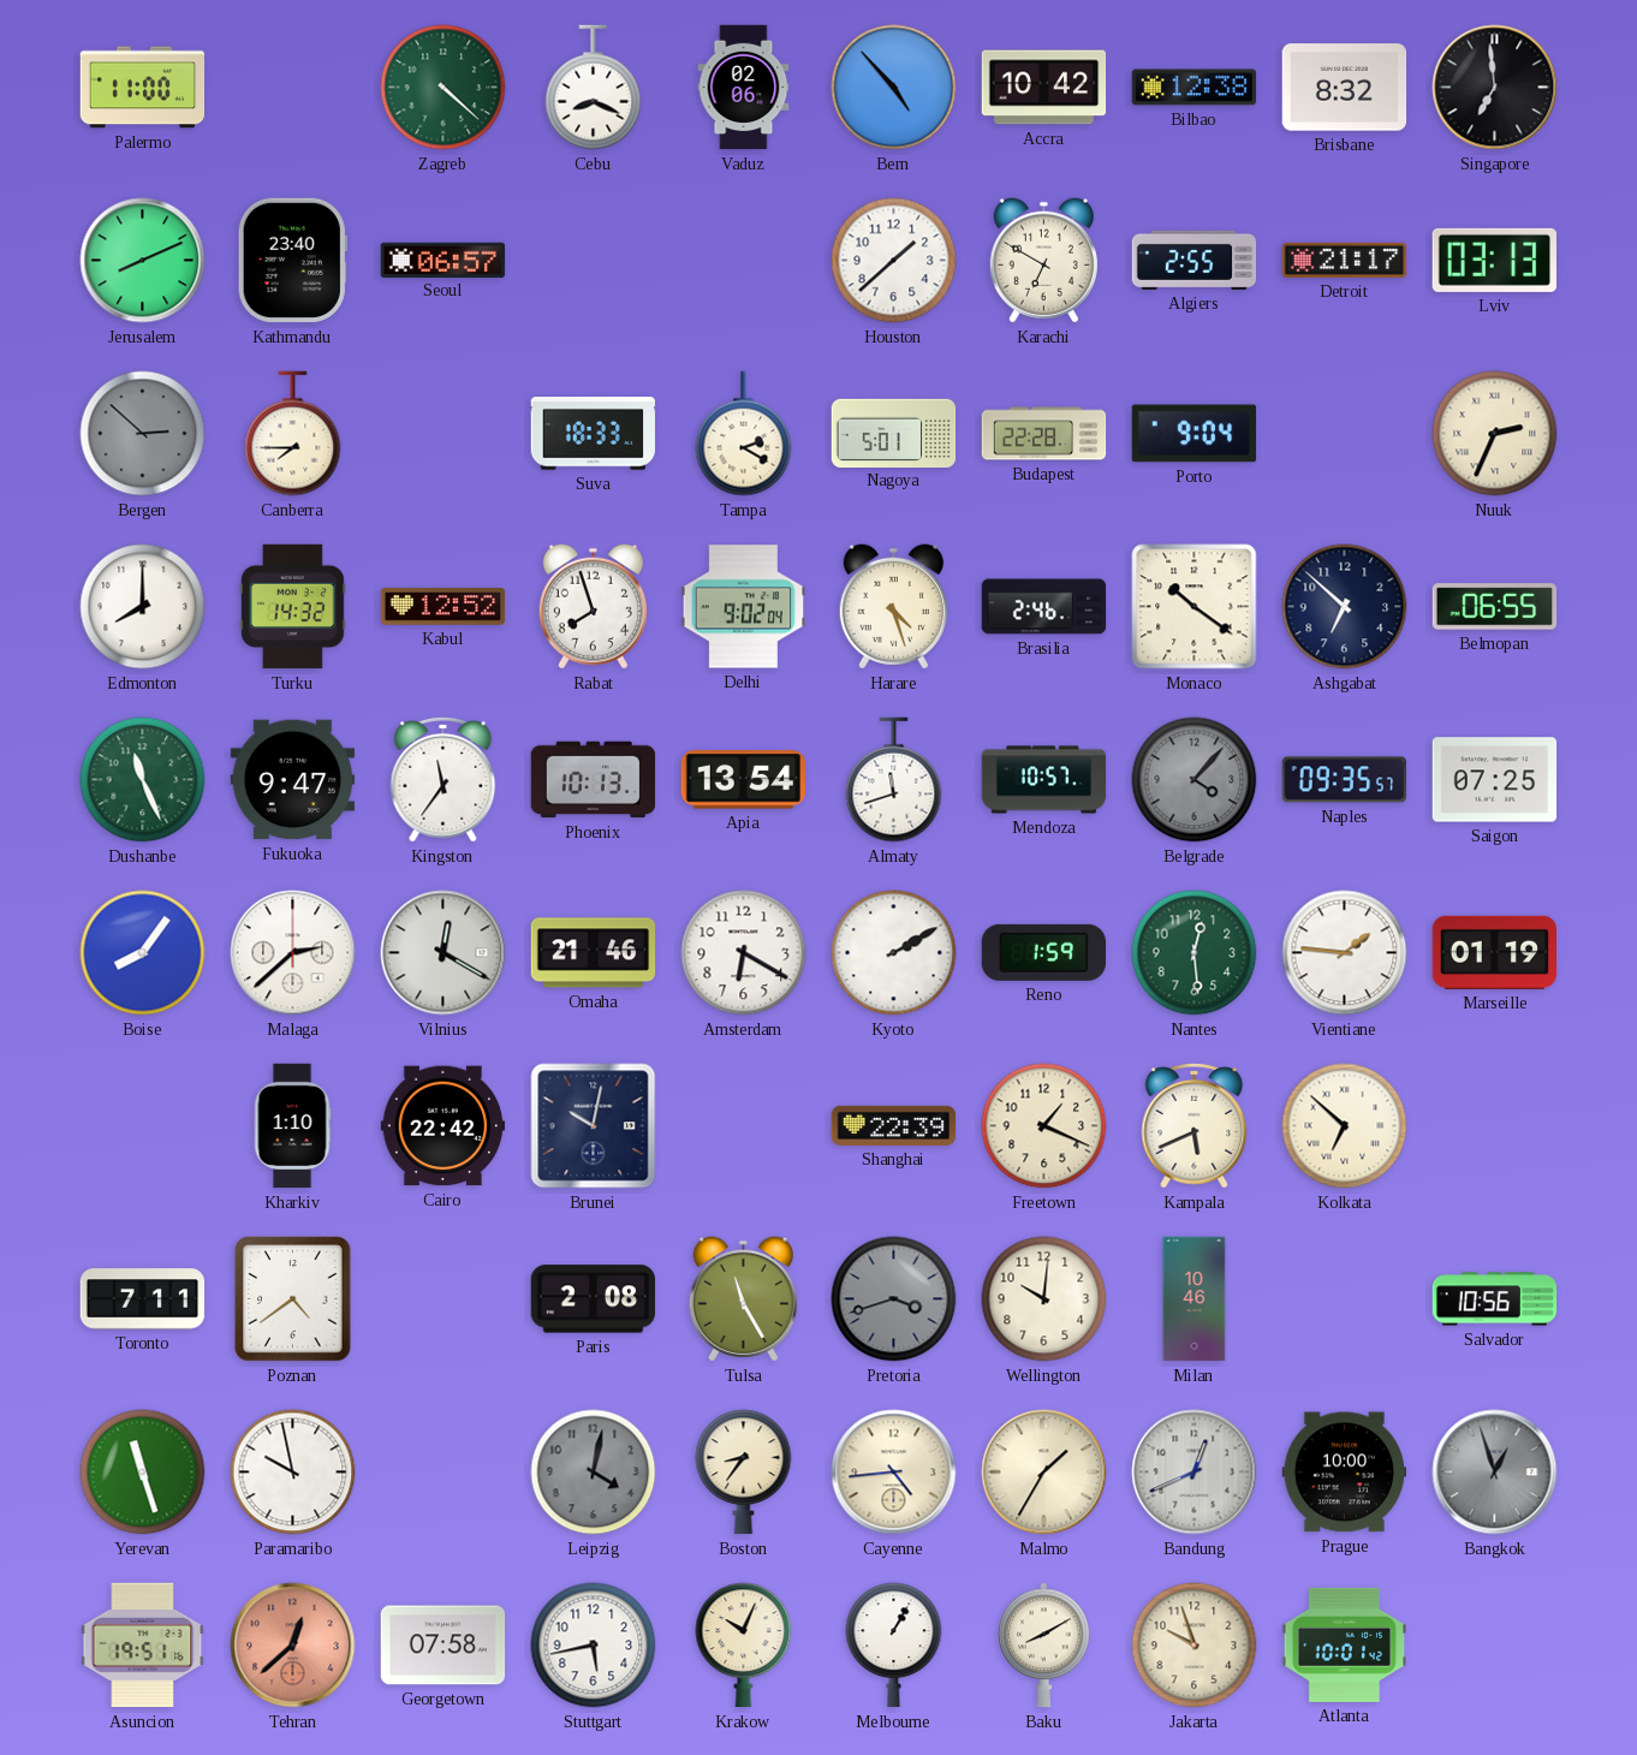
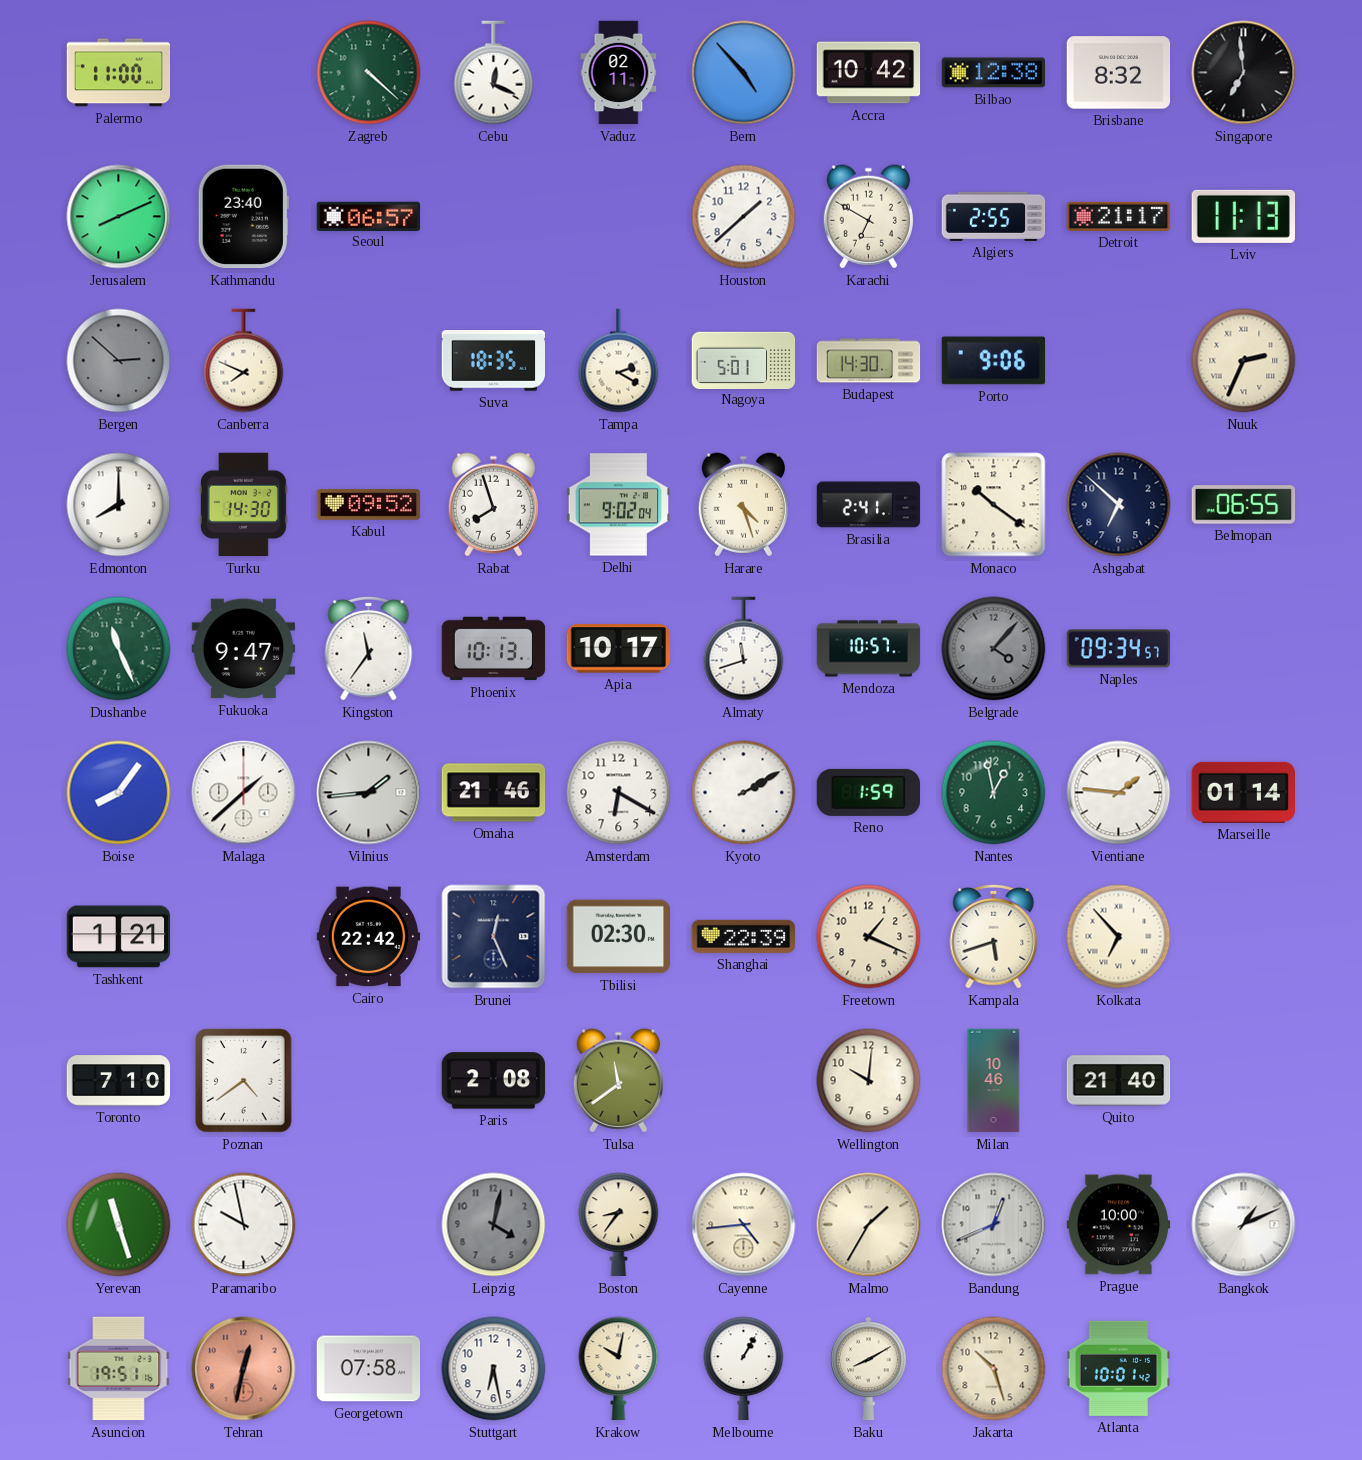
Cebu: 8:19 -> 12:19 (494, 73)
Vaduz: 02:06 -> 02:11 (619, 73)
Lviv: 03:13 -> 11:13 (1243, 216)
Canberra: 7:45 -> 7:49 (244, 361)
Suva: 18:33 -> 18:35 (493, 361)
Budapest: 22:28 -> 14:30 (869, 361)
Porto: 9:04 -> 9:06 (994, 361)
Turku: 14:32 -> 14:30 (243, 505)
Kabul: 12:52 -> 09:52 (369, 505)
Brasilia: 2:46 -> 2:41 (869, 505)
Apia: 13:54 -> 10:17 (618, 649)
Naples: 09:35 -> 09:34 (1119, 649)
Saigon: 07:25 -> none (1495, 780)
Malaga: 2:38 -> 1:38 (244, 793)
Vilnius: 12:20 -> 1:44 (369, 793)
Nantes: 12:29 -> 12:58 (994, 793)
Marseille: 01:19 -> 01:14 (1243, 792)
Tashkent: none -> 1:21 (119, 937)
Kharkiv: 1:10 -> none (292, 1126)
Brunei: 10:02 -> 12:26 (494, 937)
Tbilisi: none -> 02:30 (619, 937)
Kampala: 5:41 -> 5:42 (994, 936)
Kolkata: 6:52 -> 6:53 (1119, 937)
Toronto: 7:11 -> 7:10 (119, 1081)
Tulsa: 11:25 -> 11:39 (618, 1081)
Pretoria: 3:42 -> none (894, 1299)
Quito: none -> 21:40 (1119, 1081)
Salvador: 10:56 -> none (1495, 1299)
Bangkok: 12:57 -> 1:11 (1244, 1225)
Bangkok dial: grey -> white (1244, 1225)
Tehran: 12:38 -> 12:32 (244, 1369)
Stuttgart: 5:43 -> 6:28 (494, 1369)
Krakow: 10:04 -> 10:02 (619, 1369)
Jakarta: 9:57 -> 10:27 (994, 1369)
